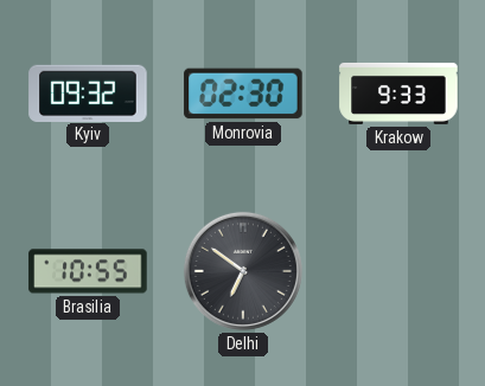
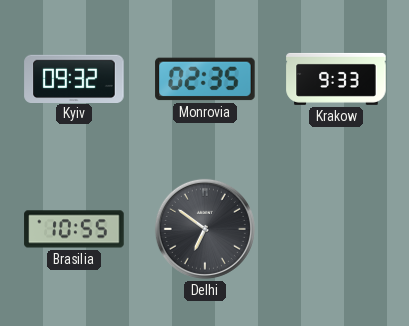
Monrovia: 02:30 -> 02:35 (205, 79)
